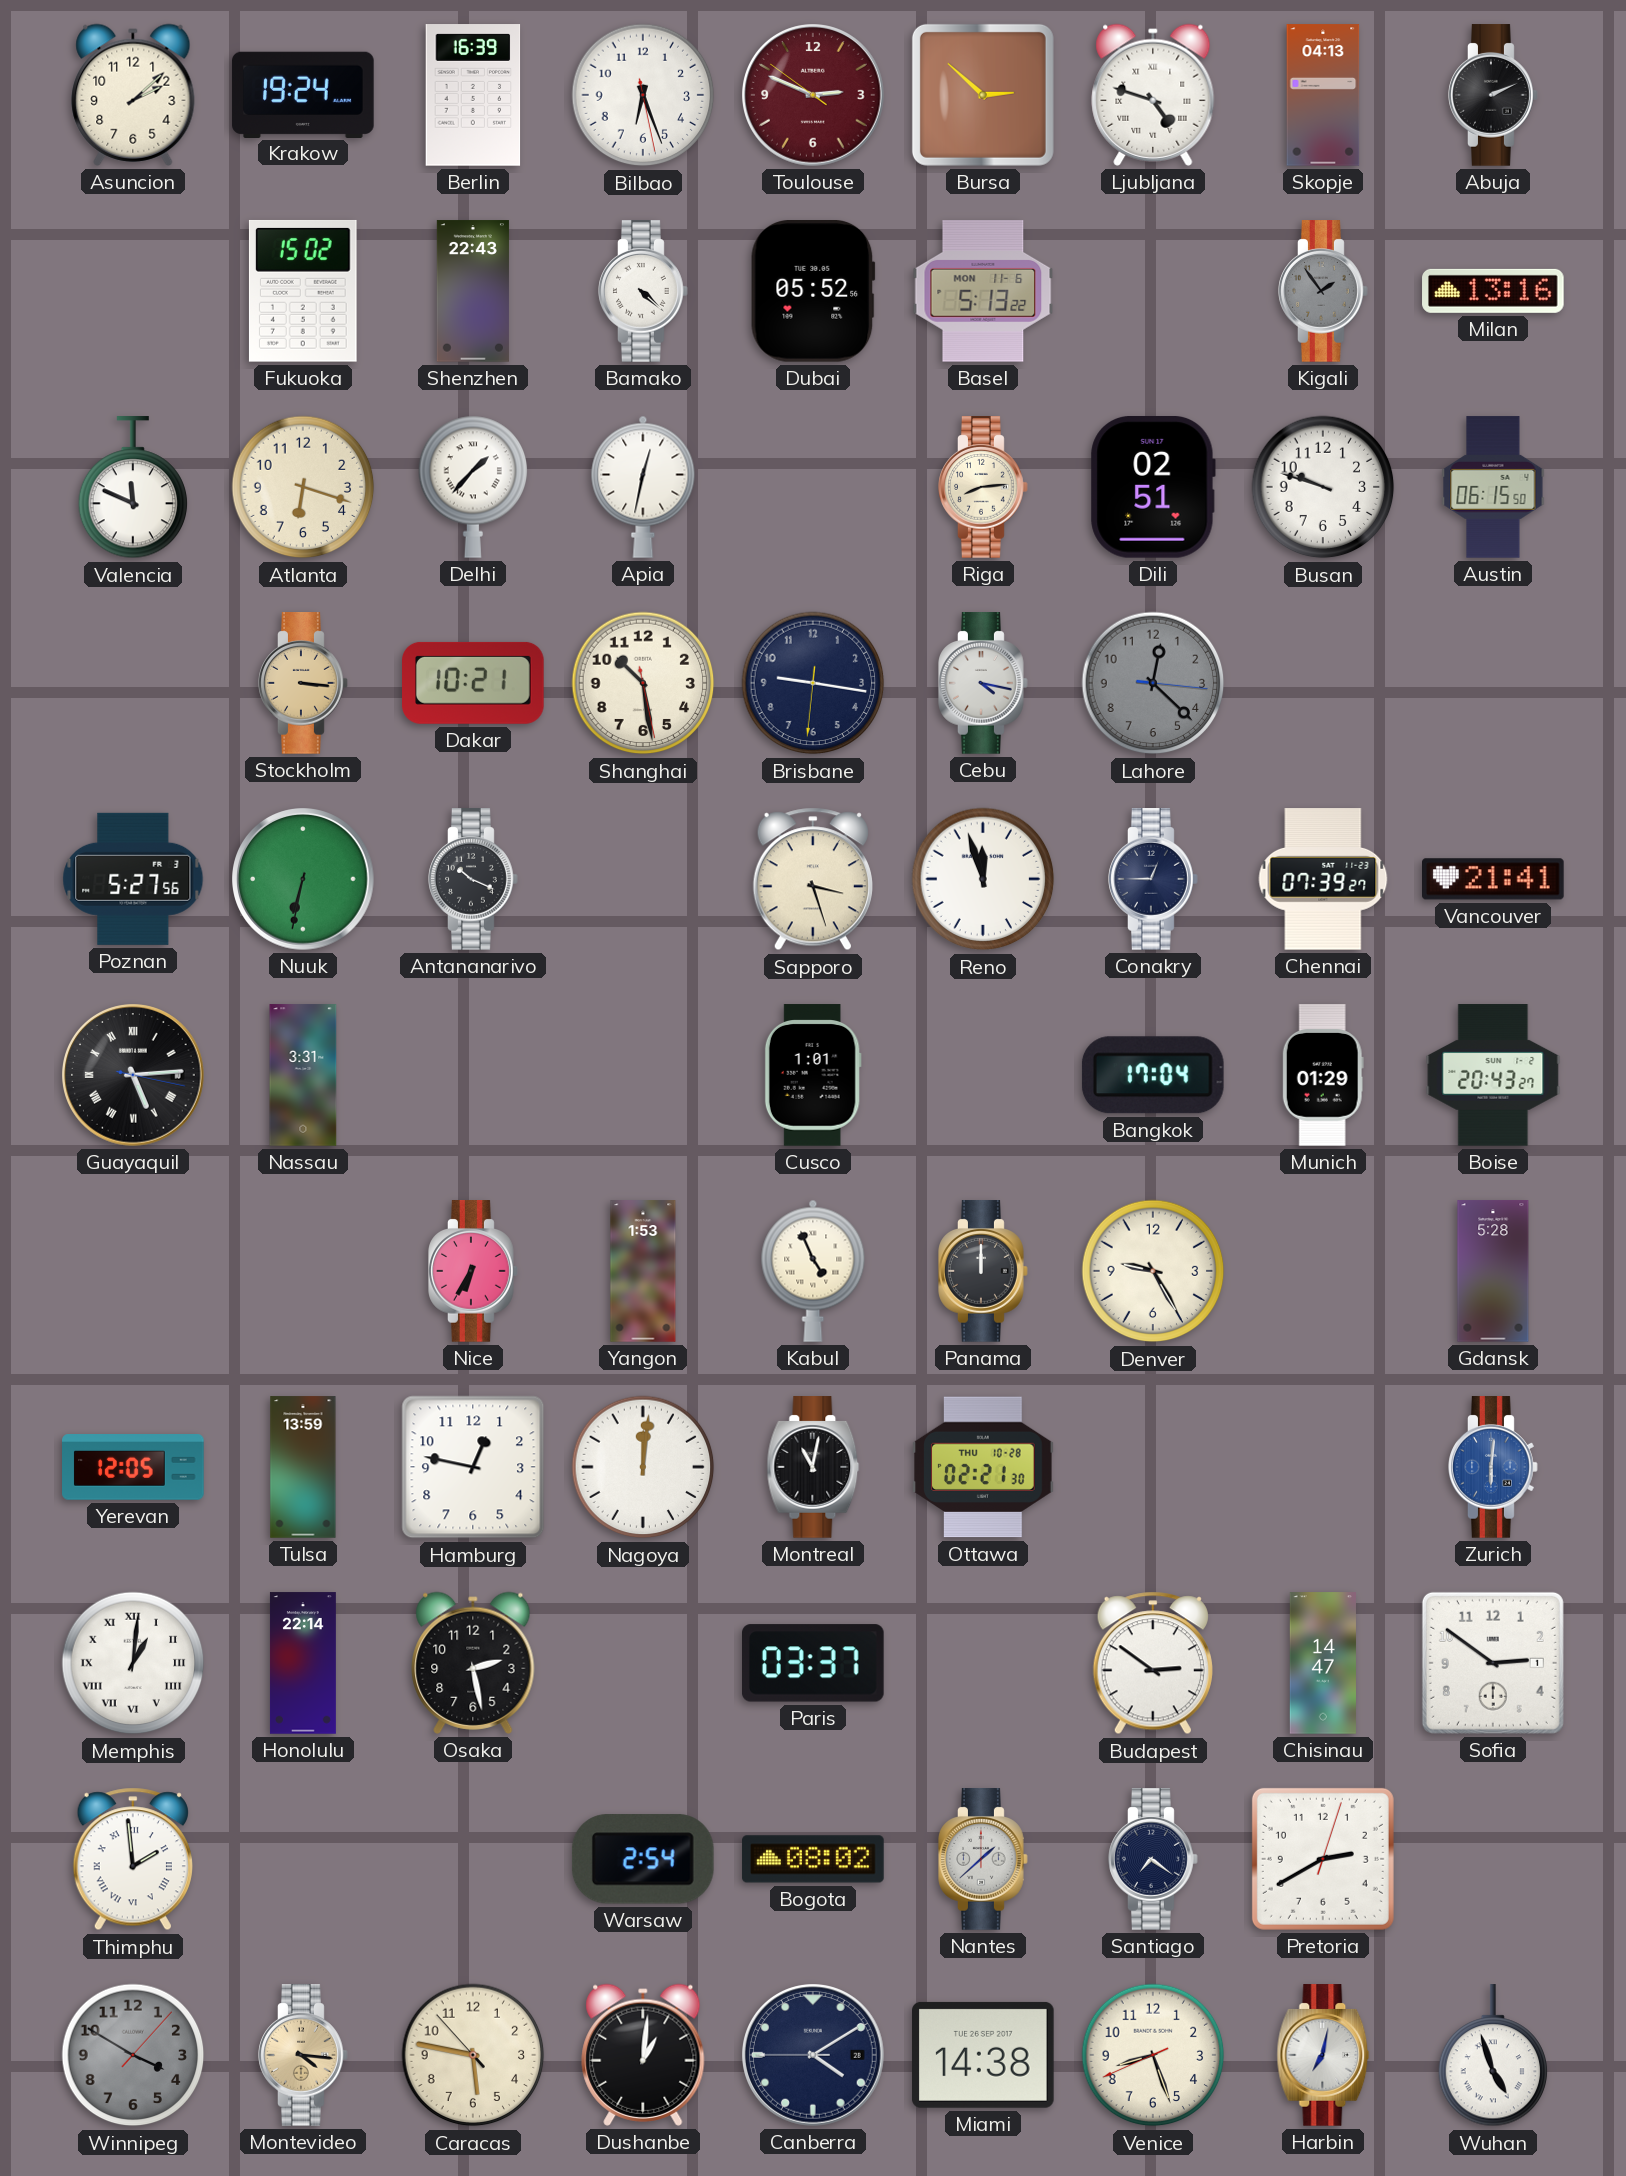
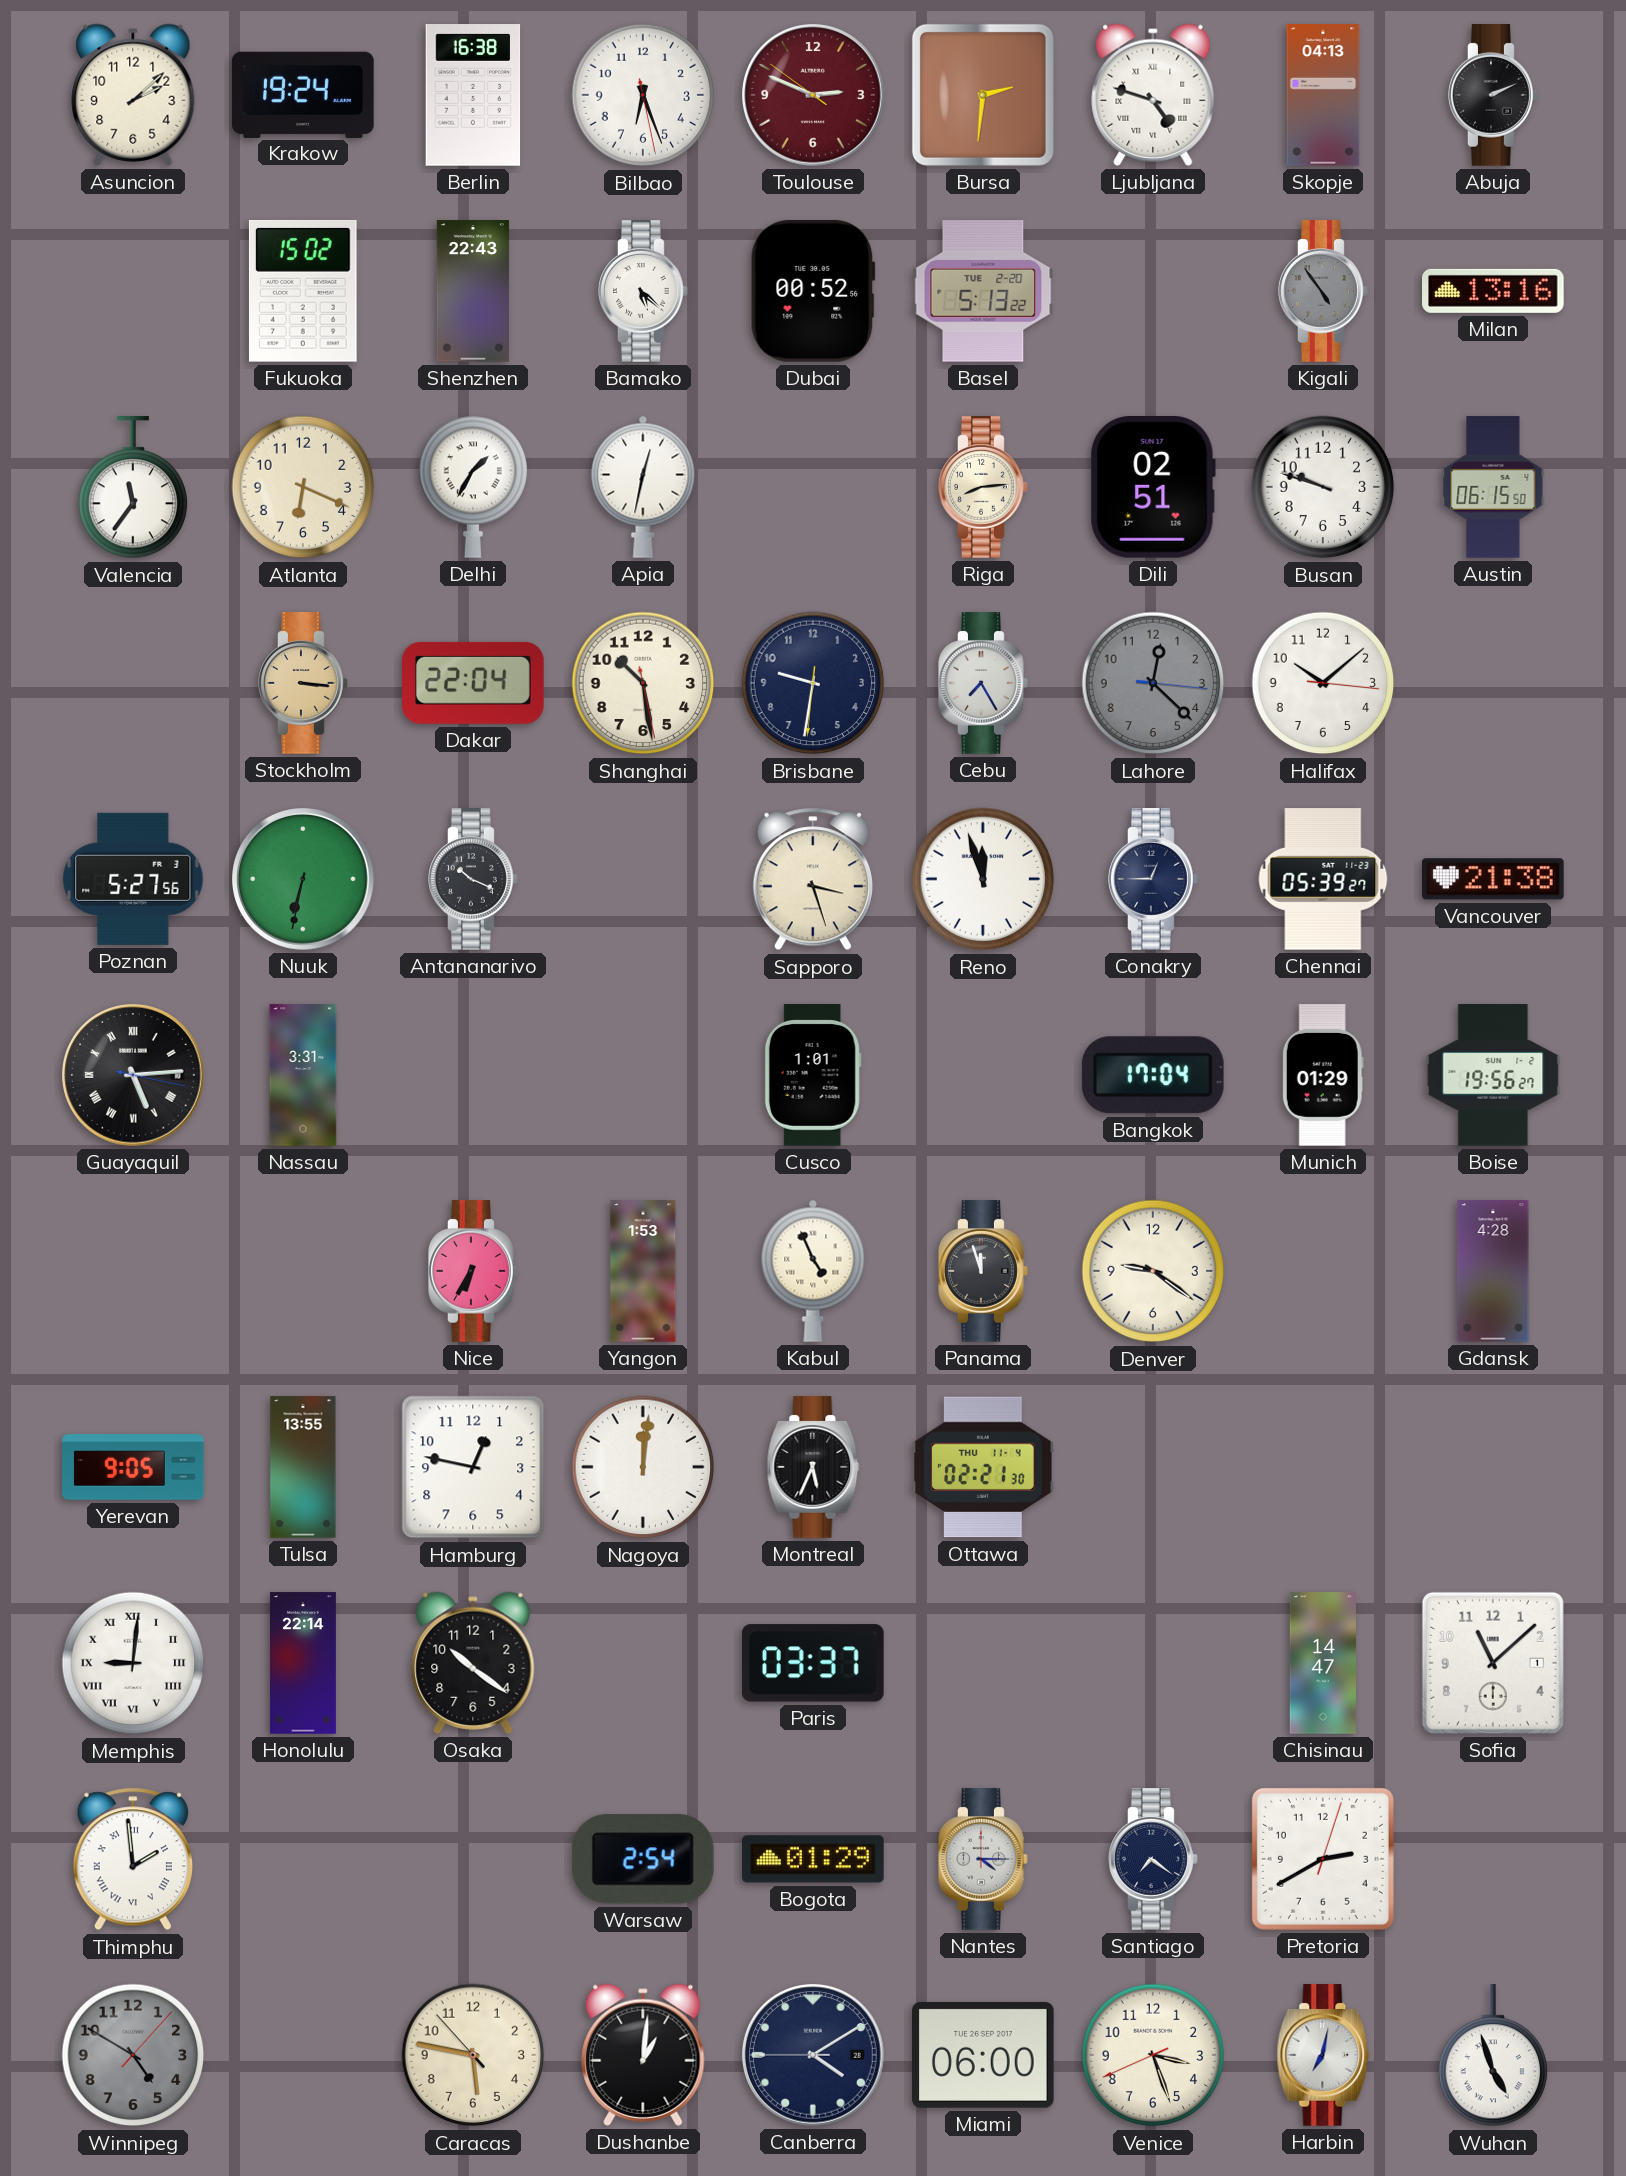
Berlin: 16:39 -> 16:38 (473, 95)
Bursa: 2:52 -> 2:31 (983, 95)
Bamako: 4:22 -> 5:22 (643, 291)
Dubai: 05:52 -> 00:52 (813, 292)
Basel date: MON 11-6 -> TUE 2-20 (983, 291)
Kigali: 1:54 -> 4:54 (1323, 291)
Valencia: 11:49 -> 11:36 (133, 488)
Atlanta: 6:18 -> 6:19 (303, 487)
Delhi: 1:37 -> 1:35 (473, 487)
Dakar: 10:21 -> 22:04 (473, 683)
Brisbane: 9:16 -> 9:31 (813, 683)
Cebu: 4:17 -> 7:25 (983, 683)
Halifax: none -> 10:08 (1323, 683)
Chennai: 07:39 -> 05:39 (1323, 879)
Vancouver: 21:41 -> 21:38 (1494, 879)
Boise: 20:43 -> 19:56 (1493, 1075)
Panama: 12:00 -> 11:57 (983, 1271)
Denver: 9:25 -> 9:21 (1153, 1271)
Gdansk: 5:28 -> 4:28 (1493, 1271)
Yerevan: 12:05 -> 9:05 (133, 1468)
Tulsa: 13:59 -> 13:55 (303, 1467)
Montreal: 11:02 -> 5:34 (813, 1467)
Ottawa date: THU 10-28 -> THU 11-4 (983, 1467)
Zurich: 6:01 -> none (1493, 1467)
Memphis: 1:01 -> 9:01 (133, 1663)
Osaka: 2:28 -> 10:21 (473, 1663)
Budapest: 2:51 -> none (1153, 1663)
Sofia: 2:51 -> 11:08 (1493, 1663)
Bogota: 08:02 -> 01:29 (813, 1859)
Nantes: 1:38 -> 4:15 (983, 1859)
Winnipeg: 3:50 -> 4:50 (133, 2055)
Montevideo: 4:16 -> none (303, 2055)
Miami: 14:38 -> 06:00 (984, 2055)
Venice: 8:26 -> 3:26 (1153, 2055)
